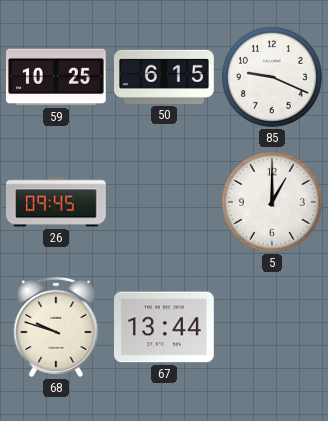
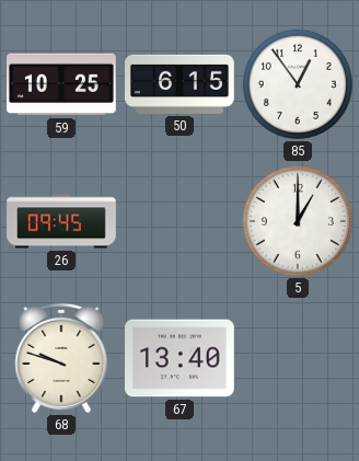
85: 9:19 -> 12:54 (298, 84)
67: 13:44 -> 13:40 (181, 358)
